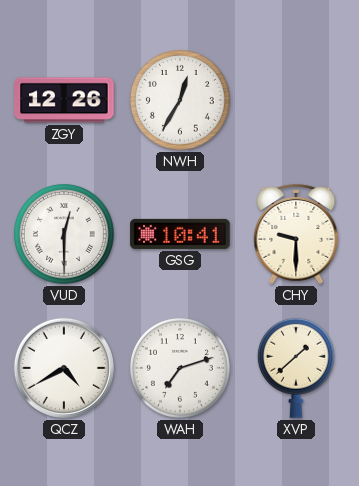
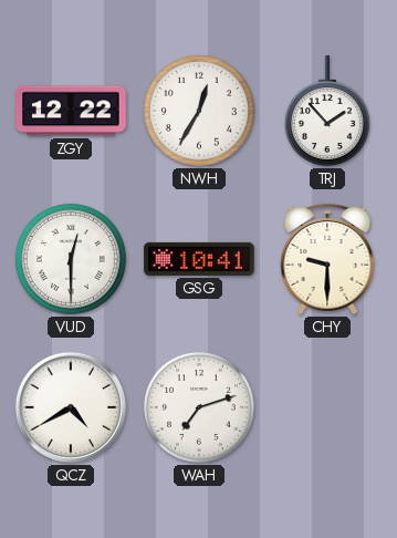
ZGY: 12:26 -> 12:22 (71, 111)
TRJ: none -> 1:53 (327, 111)
XVP: 1:38 -> none (296, 368)
